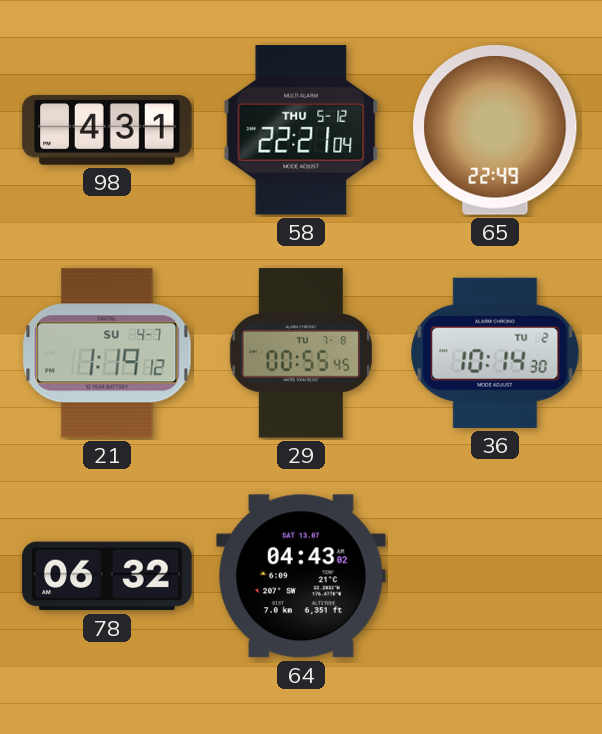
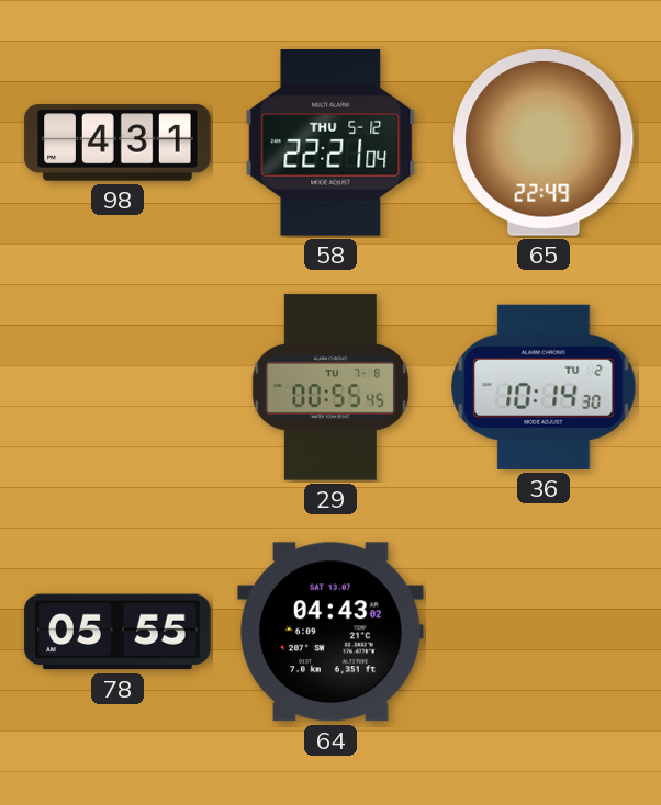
21: 1:19 -> none (107, 353)
78: 06:32 -> 05:55 (117, 632)
